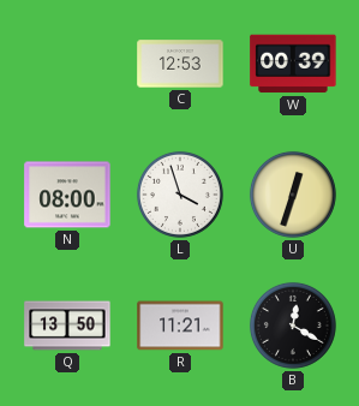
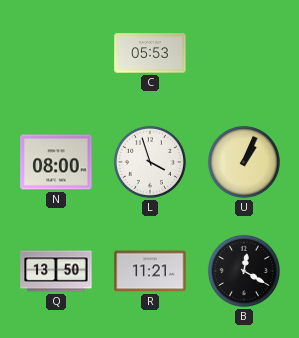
C: 12:53 -> 05:53 (150, 53)
W: 00:39 -> none (293, 64)
U: 12:33 -> 1:04 (244, 162)
